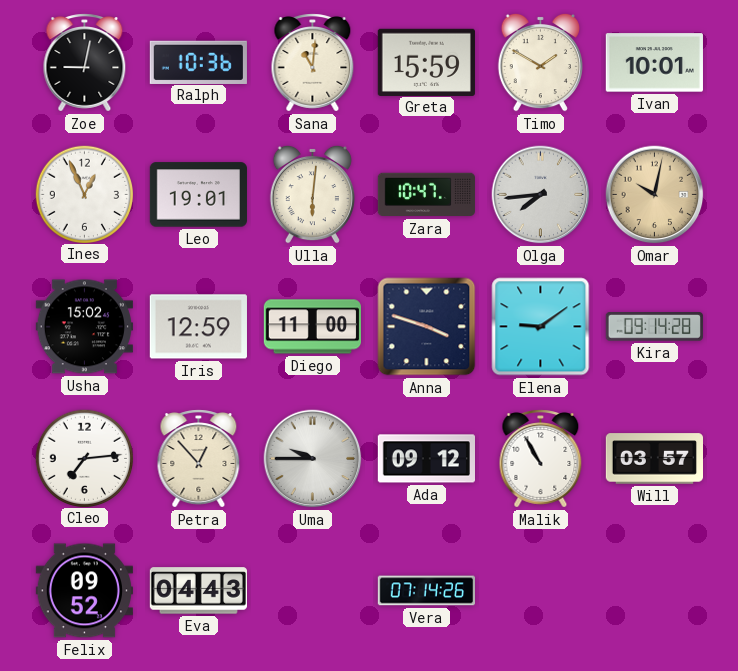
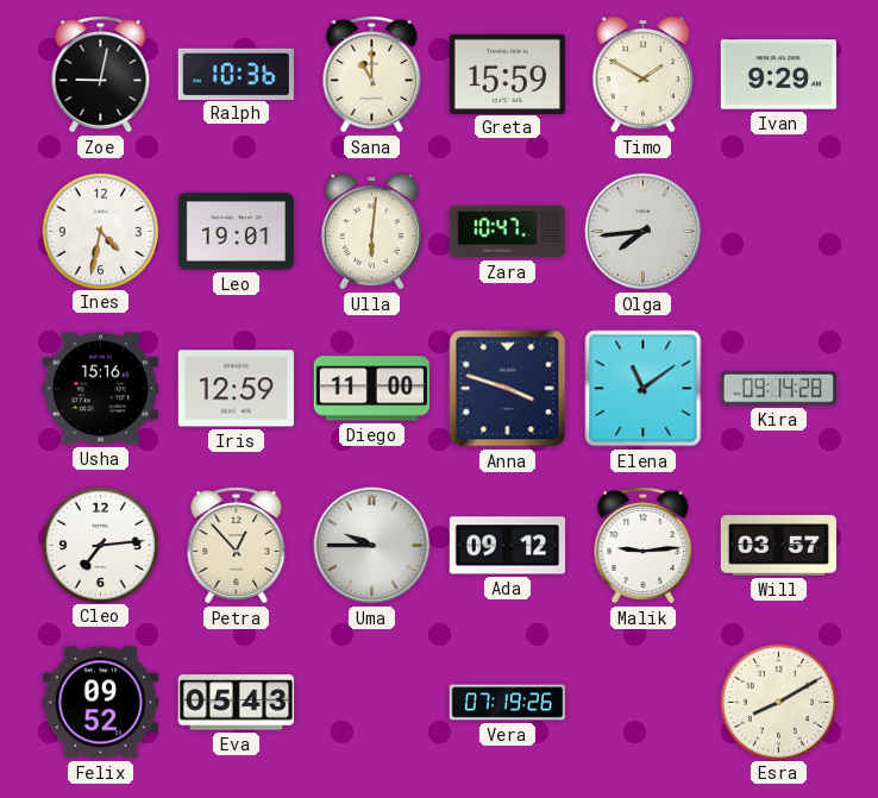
Sana: 11:01 -> 11:00 (372, 75)
Ivan: 10:01 -> 9:29 (778, 75)
Ines: 12:56 -> 4:32 (100, 231)
Omar: 10:02 -> none (655, 195)
Usha: 15:02 -> 15:16 (100, 389)
Elena: 9:09 -> 11:09 (644, 389)
Malik: 10:55 -> 9:14 (644, 546)
Eva: 04:43 -> 05:43 (236, 703)
Vera: 07:14 -> 07:19 (507, 703)
Esra: none -> 8:10 (778, 702)
